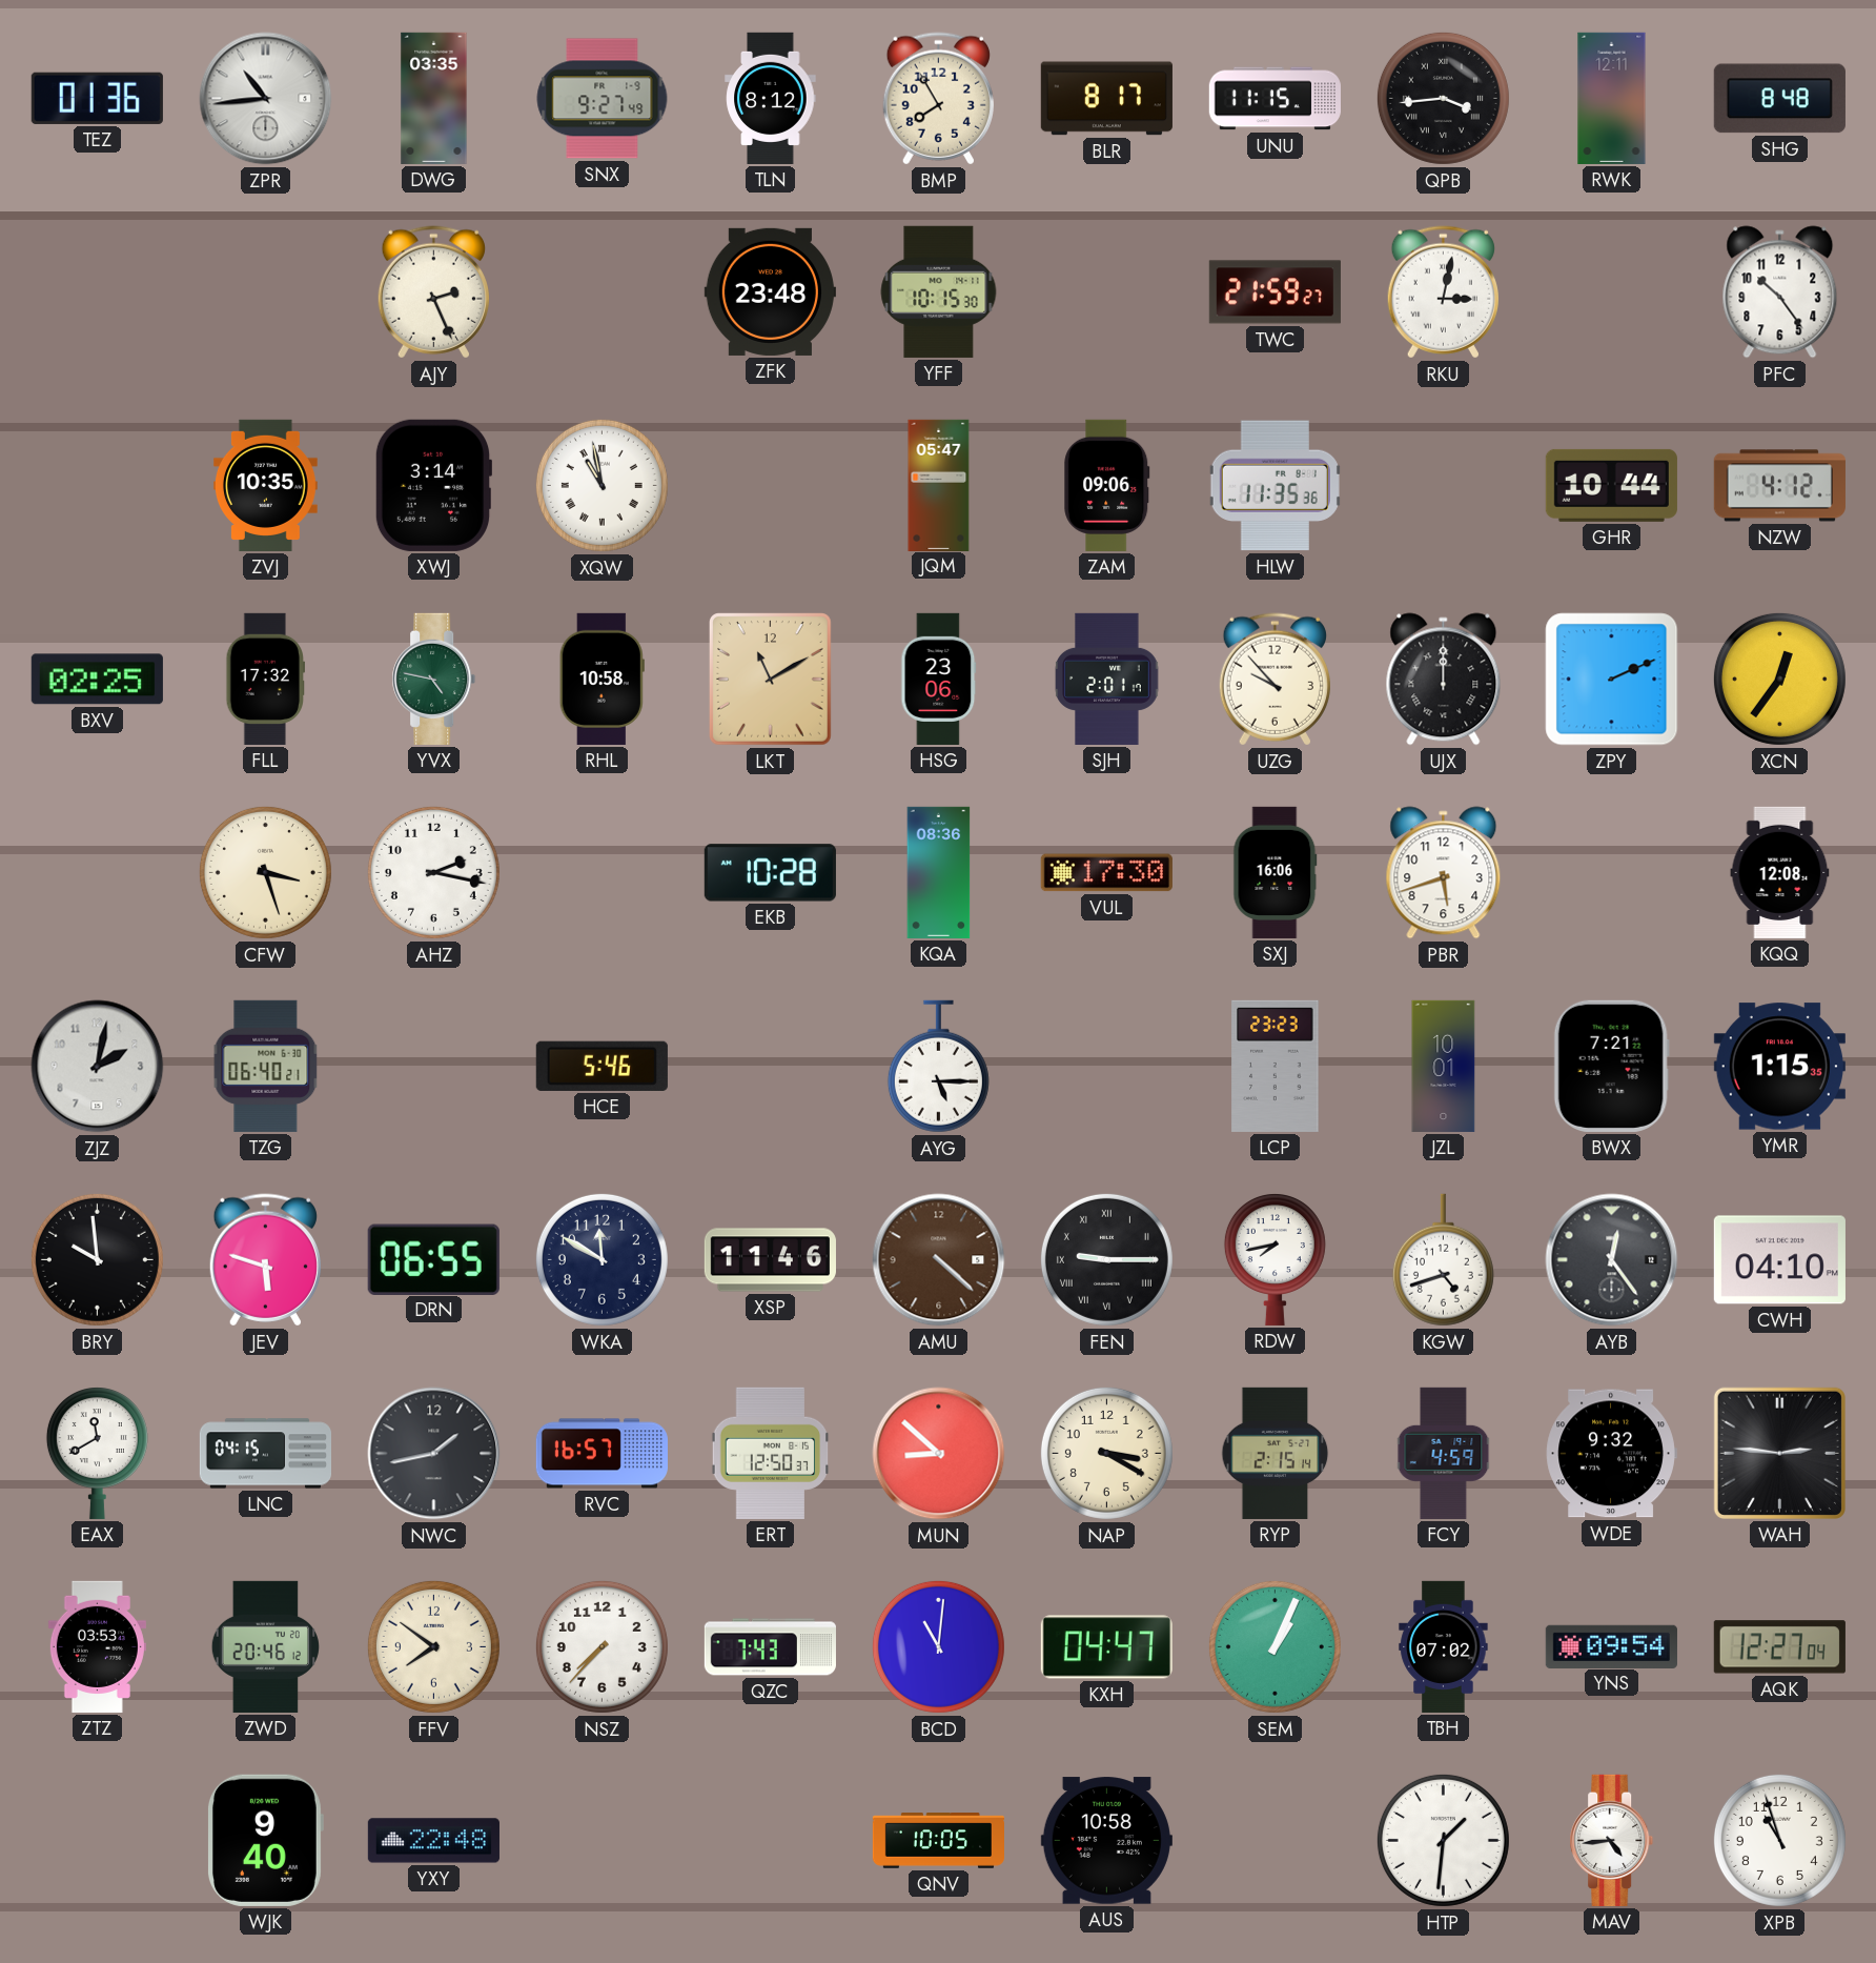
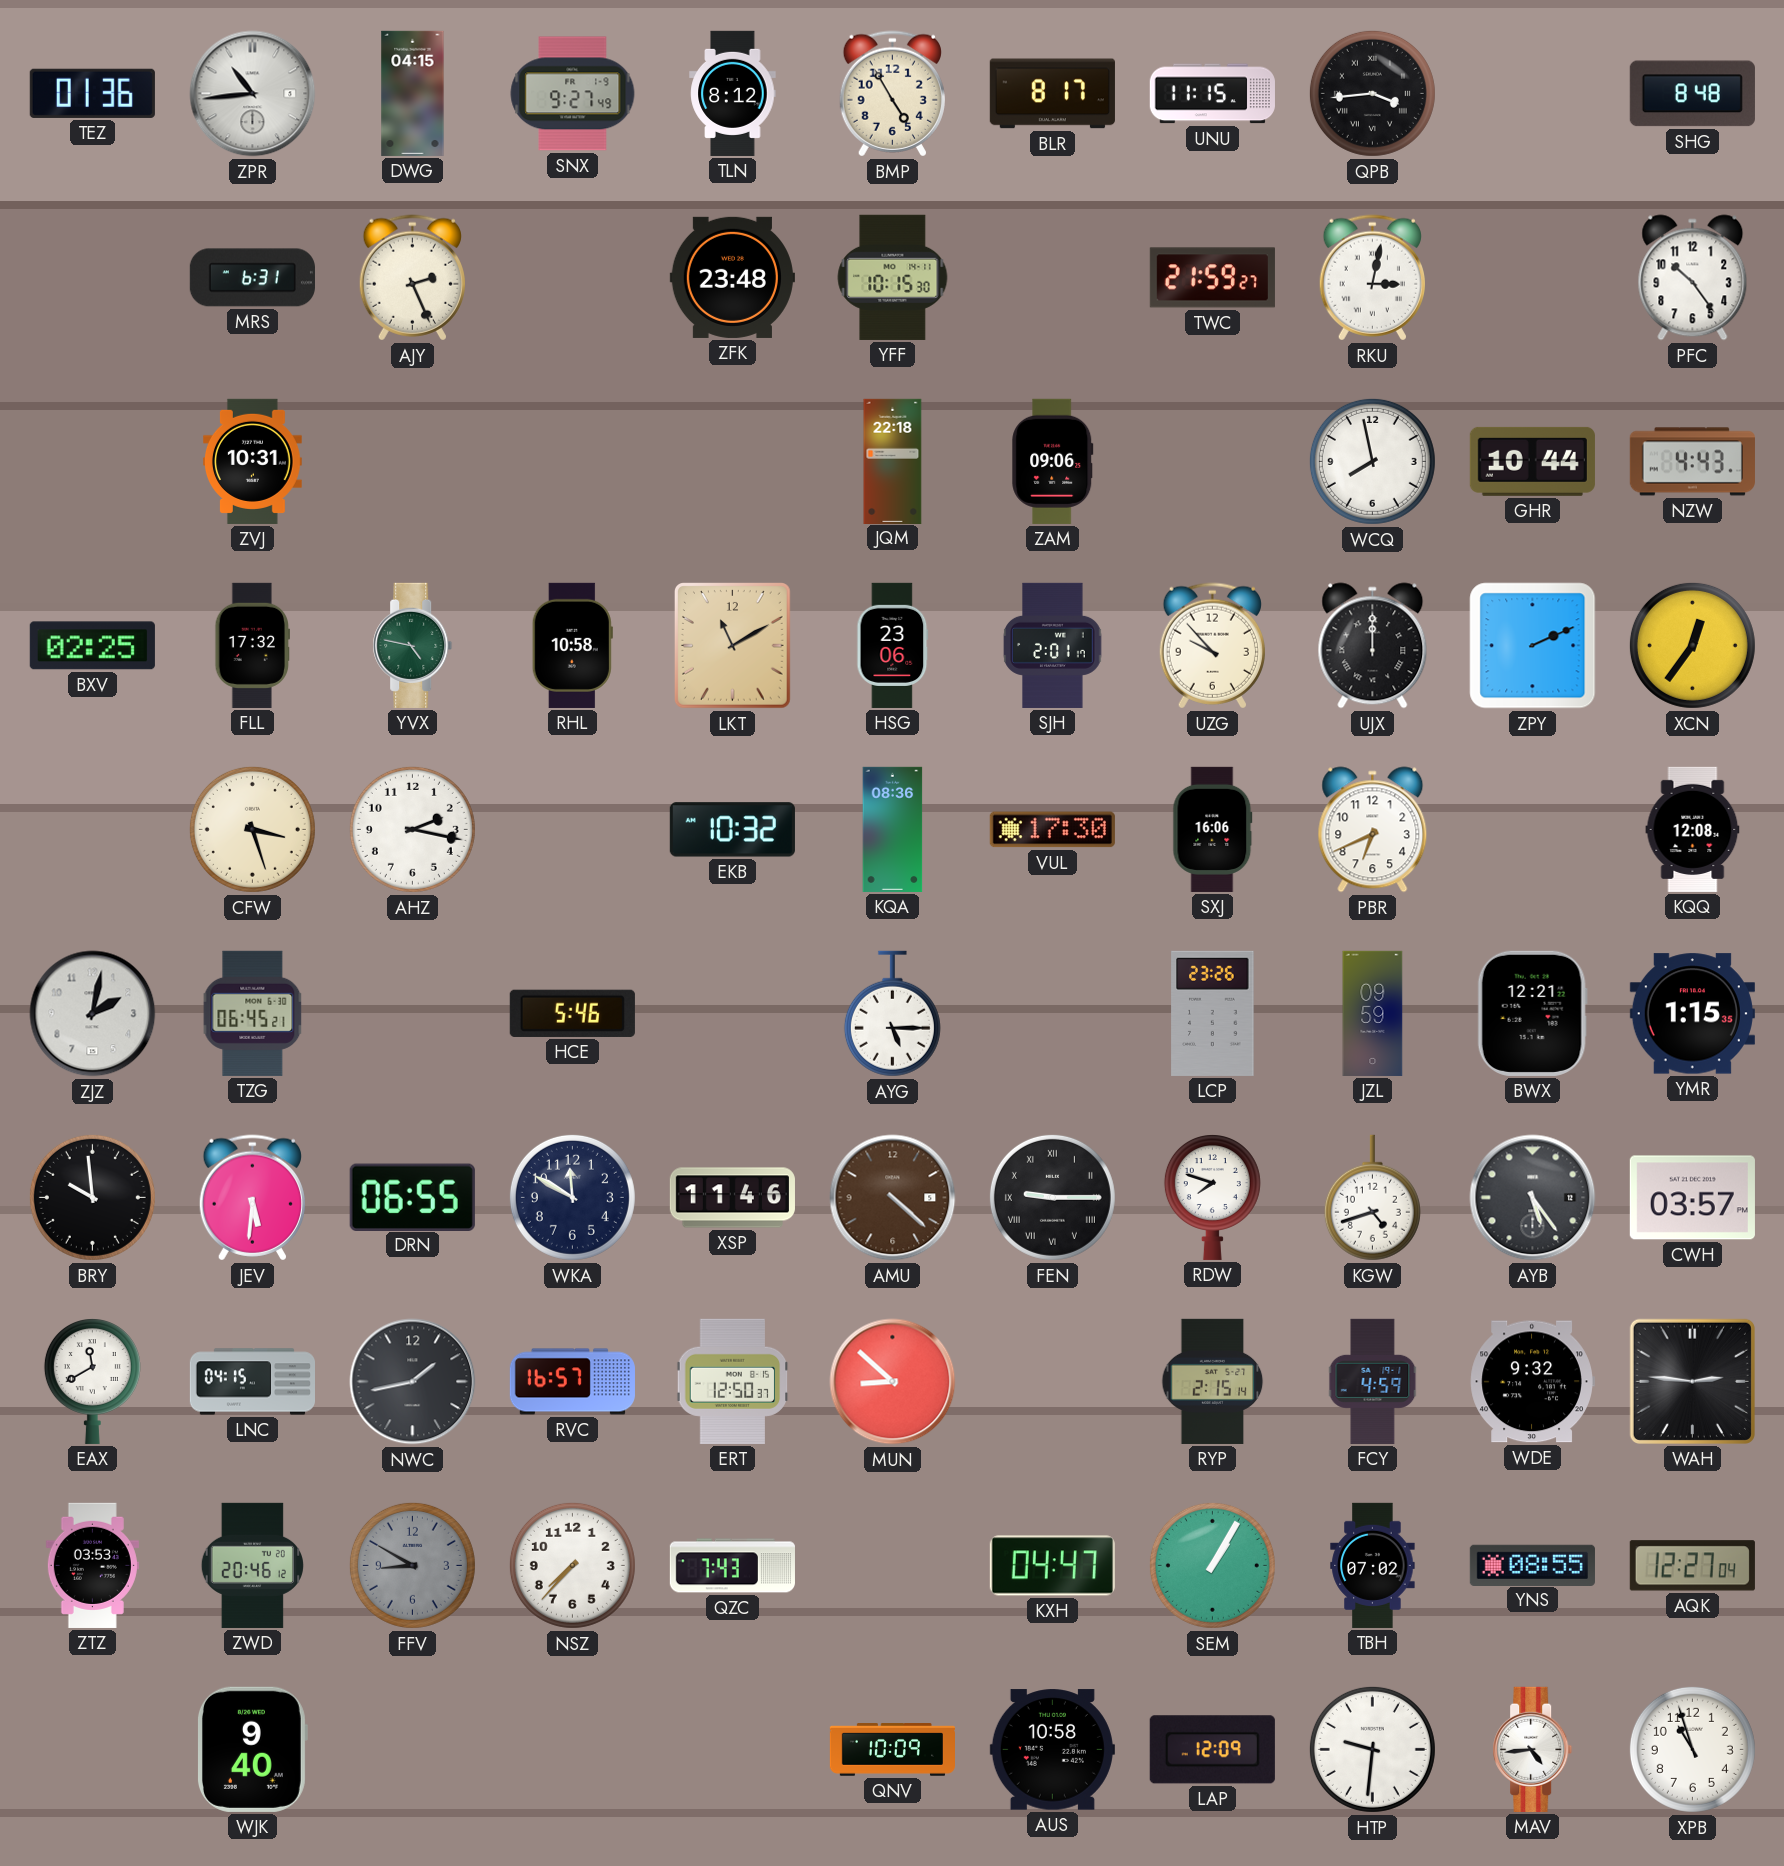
DWG: 03:35 -> 04:15 (413, 93)
BMP: 7:55 -> 4:55 (892, 94)
RWK: 12:11 -> none (1612, 98)
MRS: none -> 6:31 (252, 278)
ZVJ: 10:35 -> 10:31 (253, 461)
XWJ: 3:14 -> none (432, 485)
XQW: 10:58 -> none (601, 485)
JQM: 05:47 -> 22:18 (893, 461)
HLW: 11:35 -> none (1275, 486)
WCQ: none -> 7:58 (1372, 461)
NZW: 4:12 -> 4:43 (1692, 462)
EKB: 10:28 -> 10:32 (732, 830)
PBR: 5:42 -> 6:41 (1373, 830)
TZG: 06:40 -> 06:45 (253, 1013)
LCP: 23:23 -> 23:26 (1213, 1013)
JZL: 10:01 -> 09:59 (1373, 1013)
BWX: 7:21 -> 12:21 (1532, 1013)
JEV: 5:48 -> 5:31 (252, 1198)
RDW: 7:43 -> 7:48 (1212, 1198)
AYB: 12:24 -> 5:24 (1533, 1198)
CWH: 04:10 -> 03:57 (1692, 1198)
NAP: 3:20 -> none (1106, 1453)
FFV: 7:51 -> 8:50 (412, 1565)
FFV dial: cream -> grey (412, 1565)
BCD: 11:01 -> none (938, 1646)
SEM: 1:04 -> 1:05 (1212, 1565)
YNS: 09:54 -> 08:55 (1532, 1565)
YXY: 22:48 -> none (433, 1841)
QNV: 10:05 -> 10:09 (892, 1750)
LAP: none -> 12:09 (1212, 1750)
HTP: 1:31 -> 9:31 (1372, 1749)
